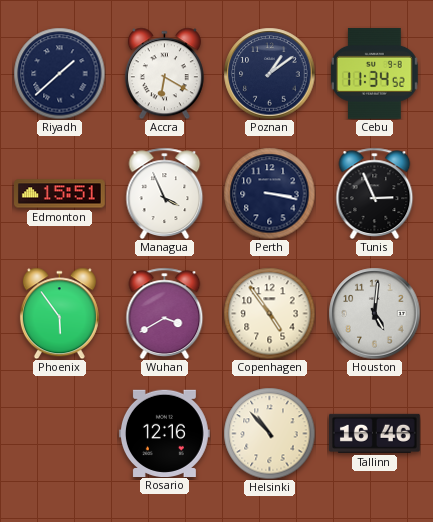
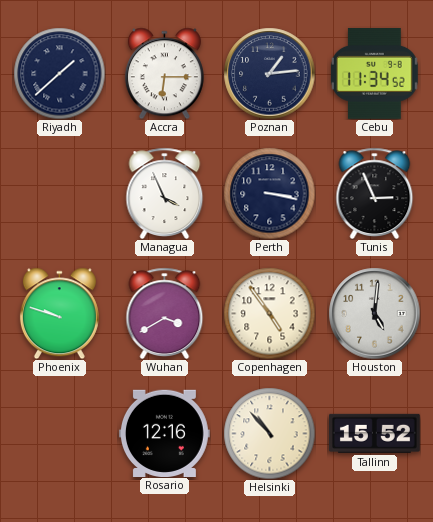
Accra: 6:20 -> 6:15 (164, 73)
Poznan: 1:09 -> 1:14 (269, 73)
Edmonton: 15:51 -> none (60, 194)
Phoenix: 5:54 -> 9:48 (59, 313)
Tallinn: 16:46 -> 15:52 (374, 433)
